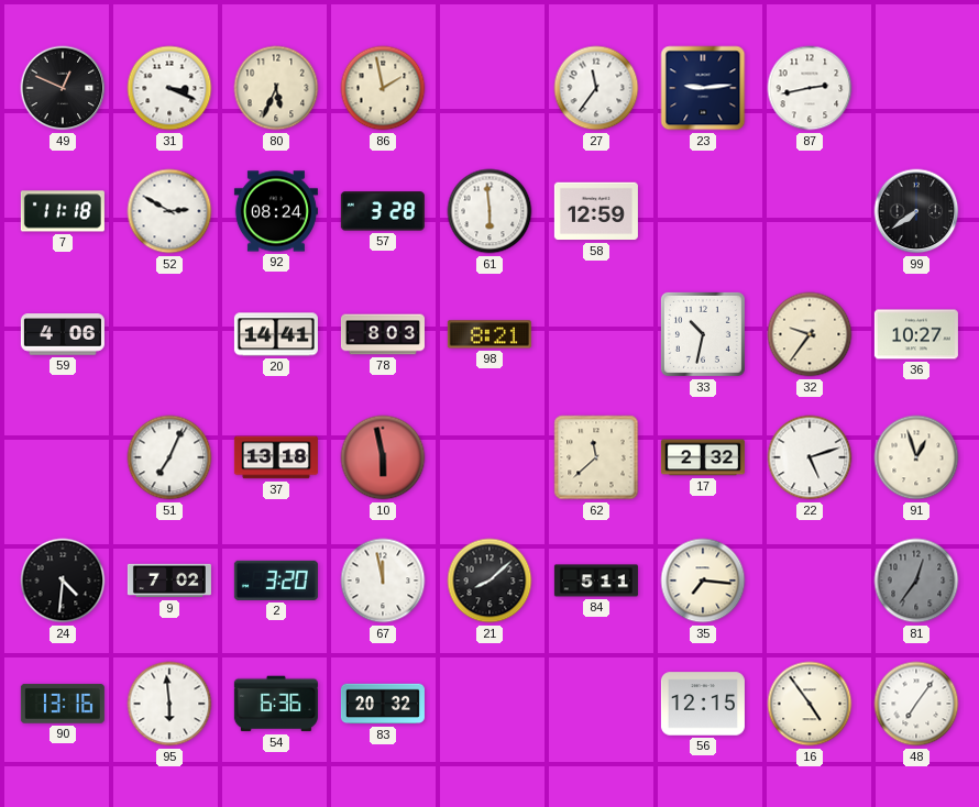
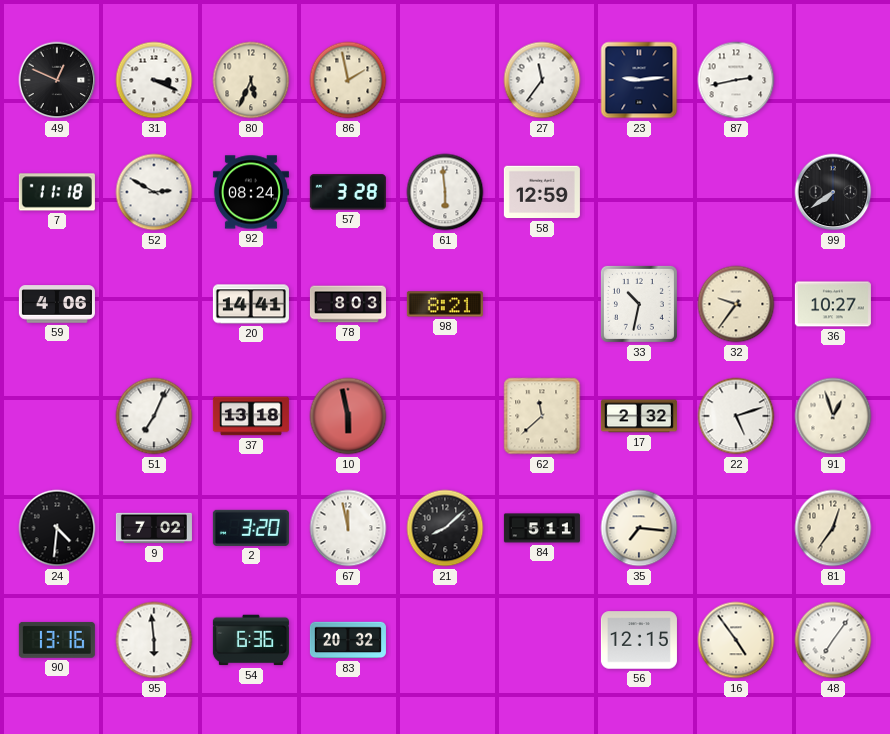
81 dial: grey -> cream (833, 528)
